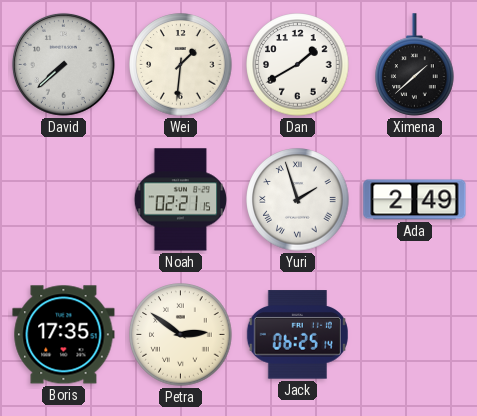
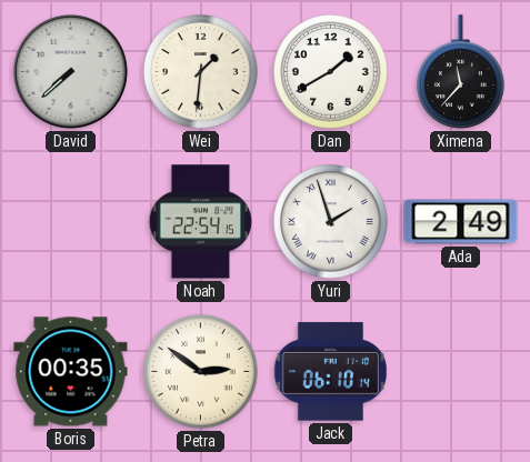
Ximena: 1:38 -> 11:37 (461, 72)
Noah: 02:21 -> 22:54 (201, 222)
Boris: 17:35 -> 00:35 (71, 372)
Jack: 06:25 -> 06:10 (330, 372)
